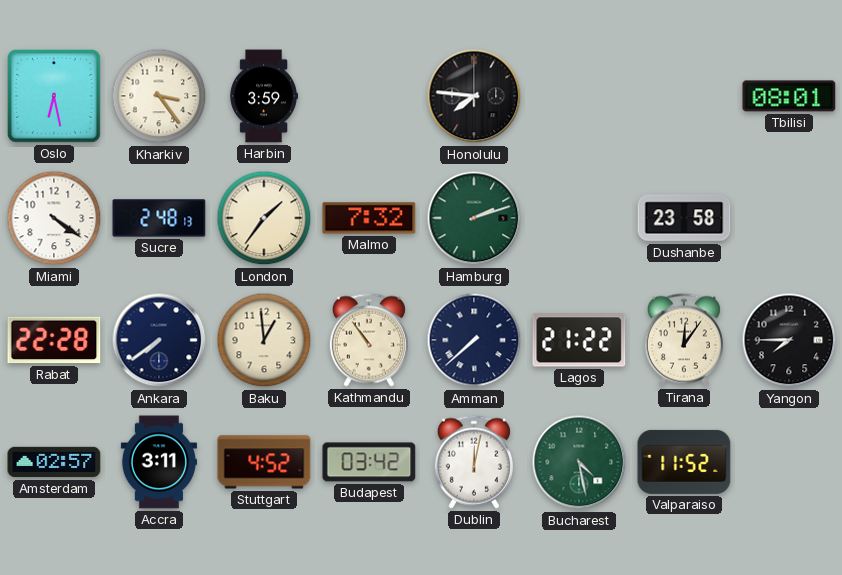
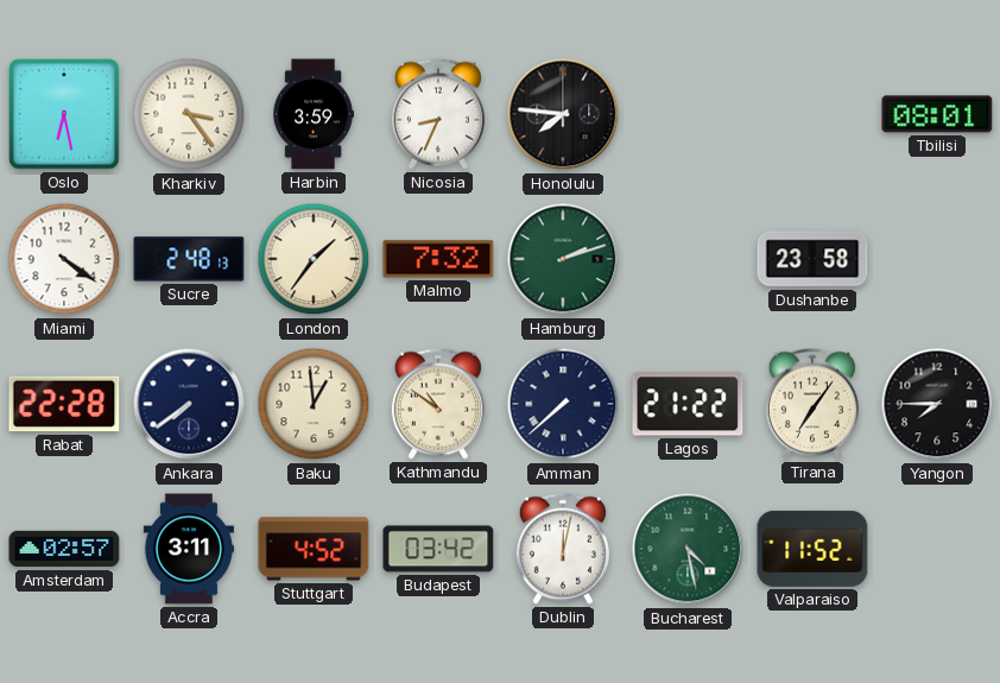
Nicosia: none -> 8:34 (438, 114)
Kathmandu: 10:54 -> 10:51 (438, 404)
Tirana: 12:06 -> 7:06 (812, 404)
